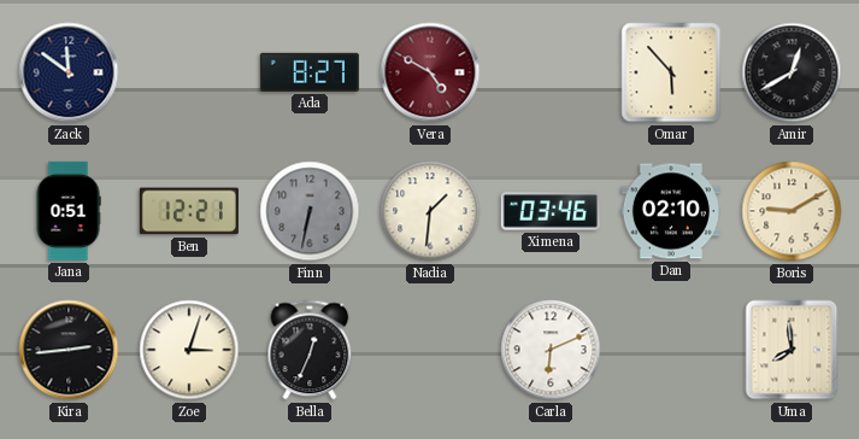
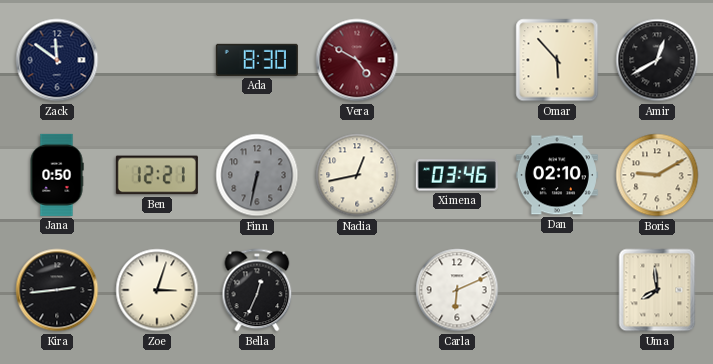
Ada: 8:27 -> 8:30 (257, 60)
Jana: 0:51 -> 0:50 (57, 175)
Nadia: 1:31 -> 12:43 (357, 175)
